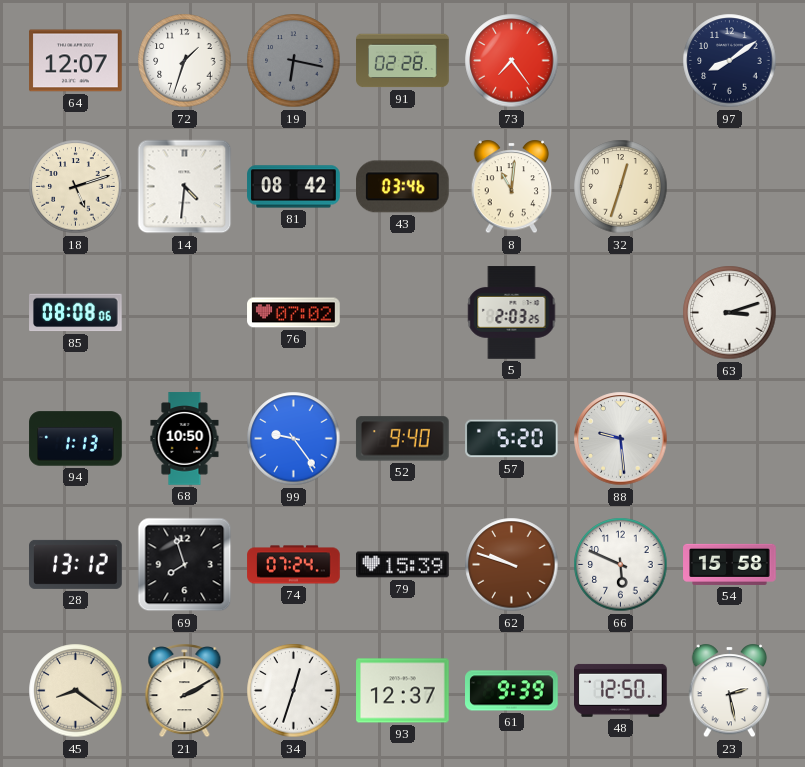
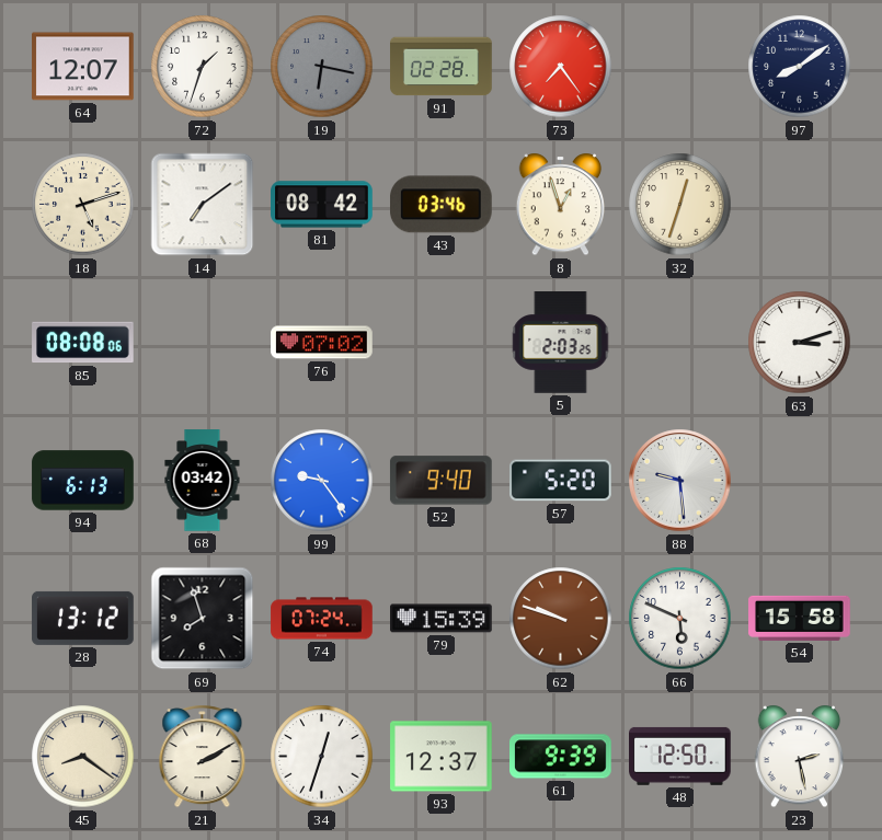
14: 4:31 -> 7:09 (203, 205)
8: 11:01 -> 12:57 (561, 205)
94: 1:13 -> 6:13 (83, 481)
68: 10:50 -> 03:42 (203, 481)
